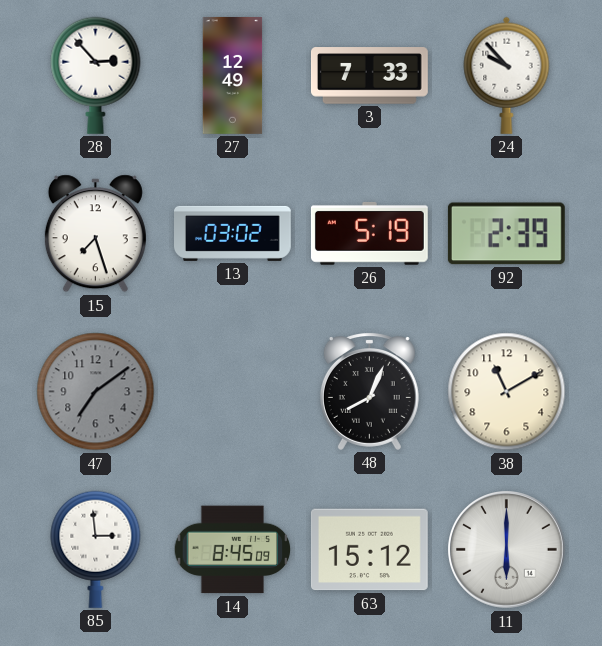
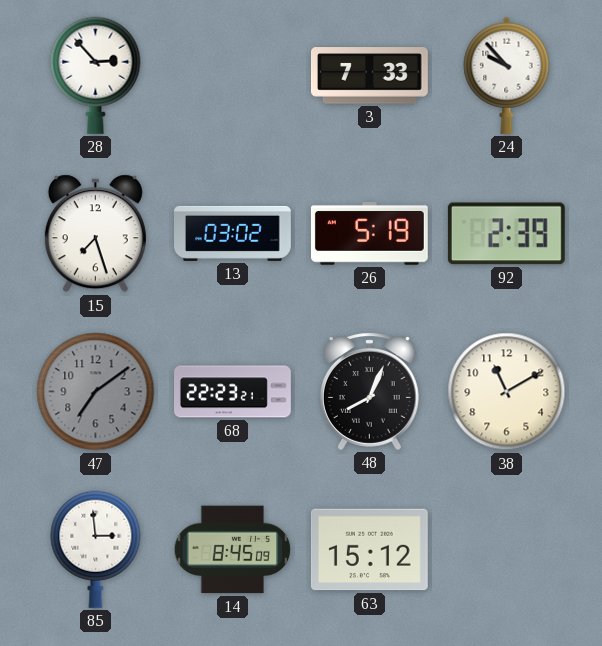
27: 12:49 -> none (233, 76)
68: none -> 22:23 (233, 392)
11: 6:00 -> none (507, 550)
